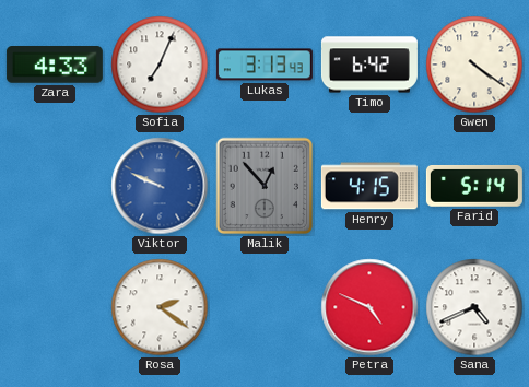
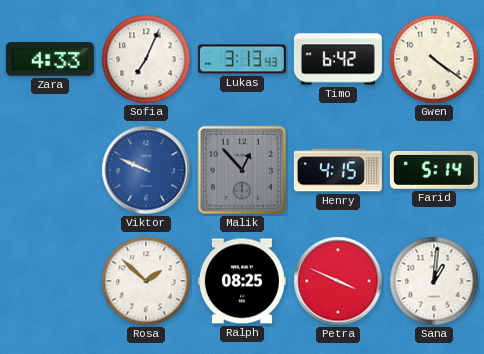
Rosa: 2:21 -> 1:52 (146, 281)
Ralph: none -> 08:25 (242, 281)
Petra: 4:49 -> 3:49 (338, 281)
Sana: 4:41 -> 1:01 (434, 281)
